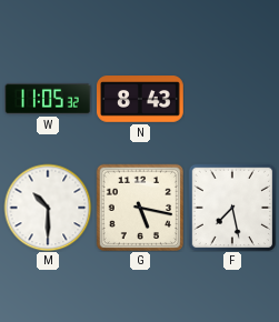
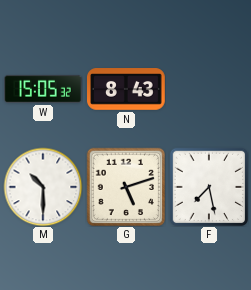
W: 11:05 -> 15:05 (43, 89)
G: 5:17 -> 5:12 (125, 186)
